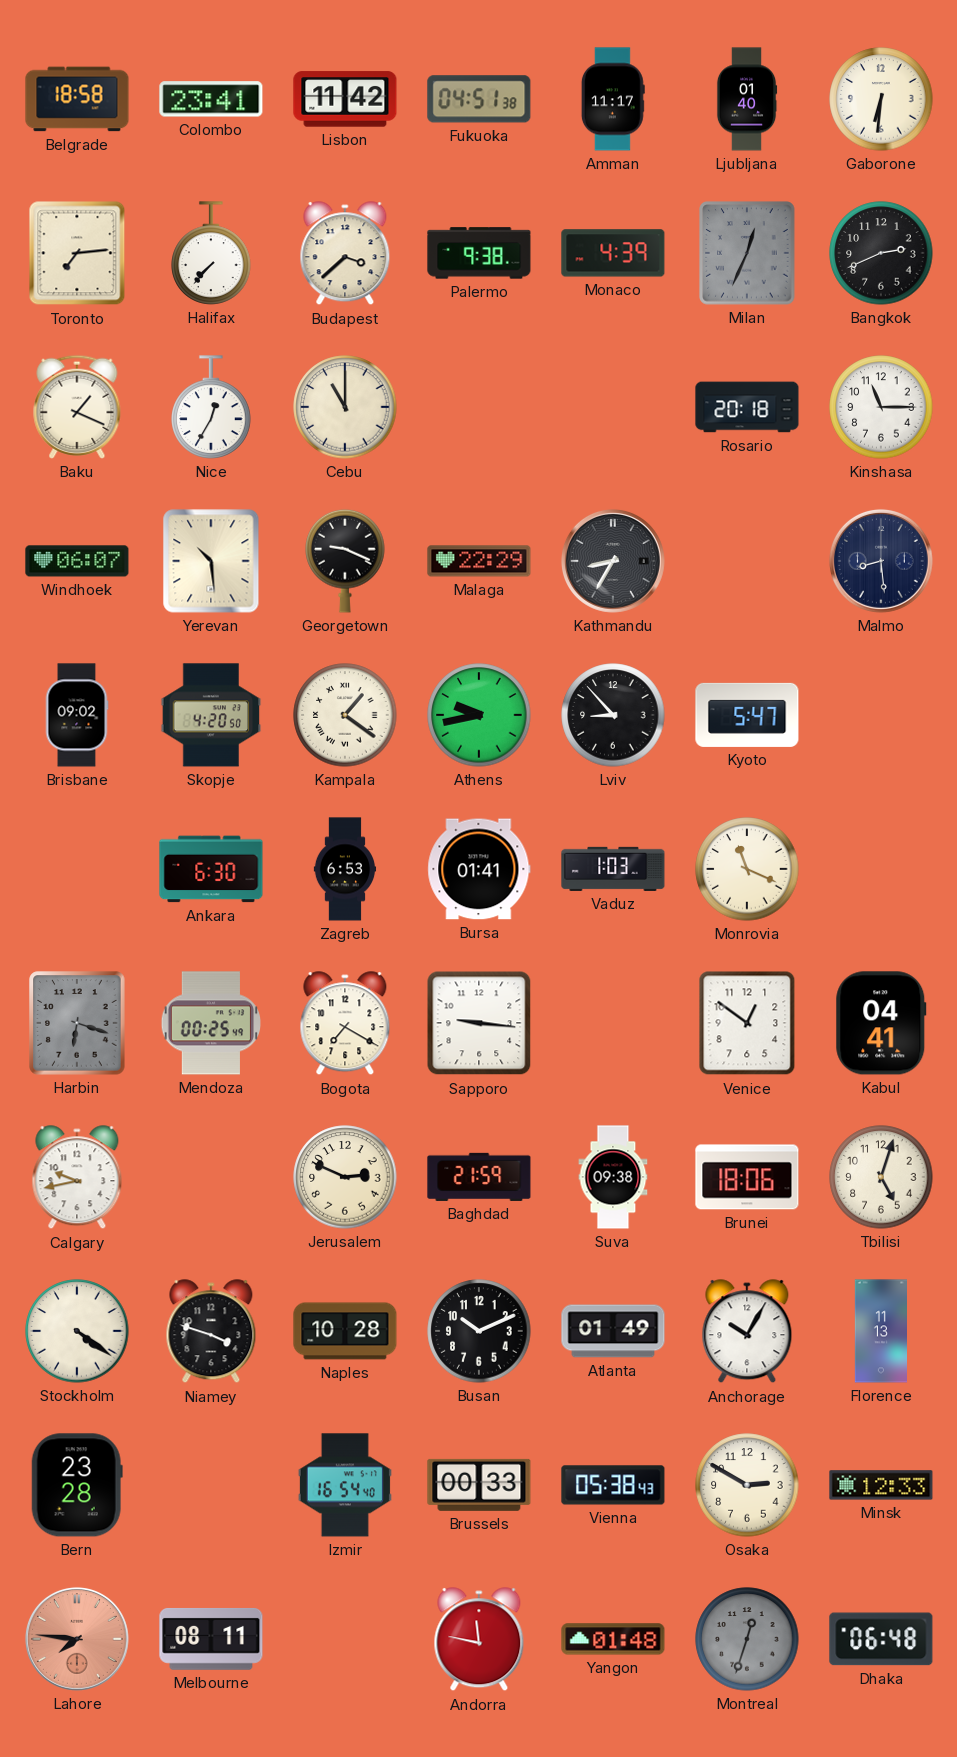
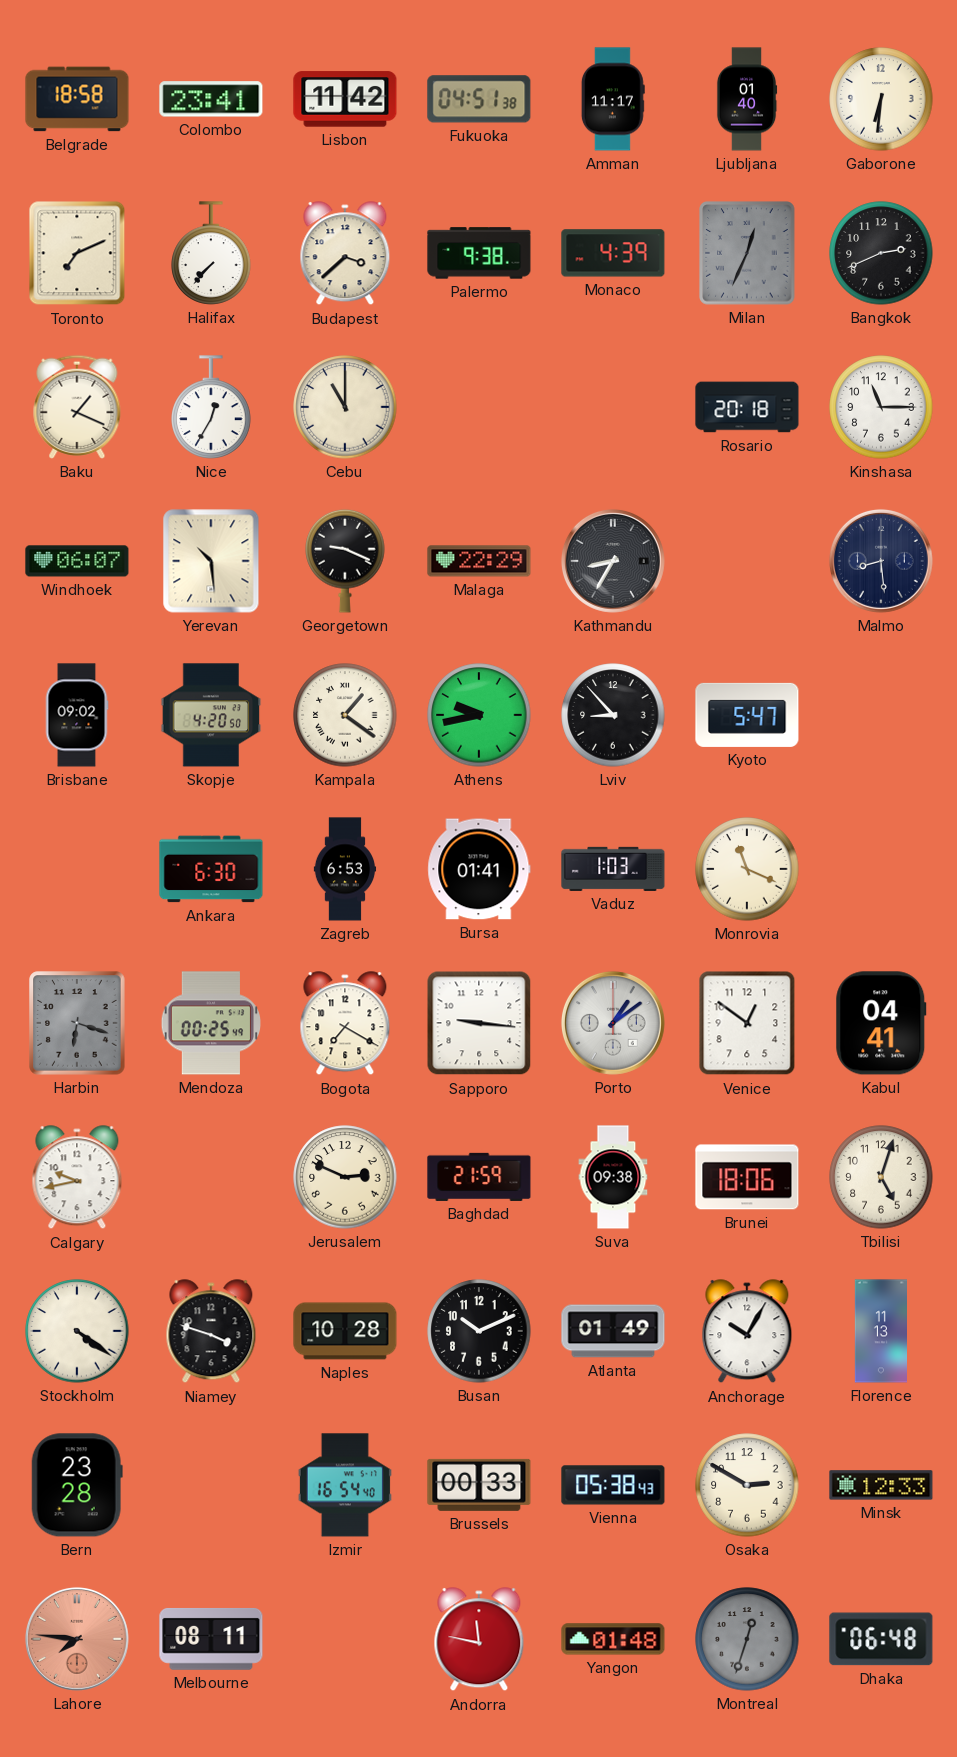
Toronto: 7:14 -> 7:11 (77, 253)
Porto: none -> 1:09 (613, 1023)
